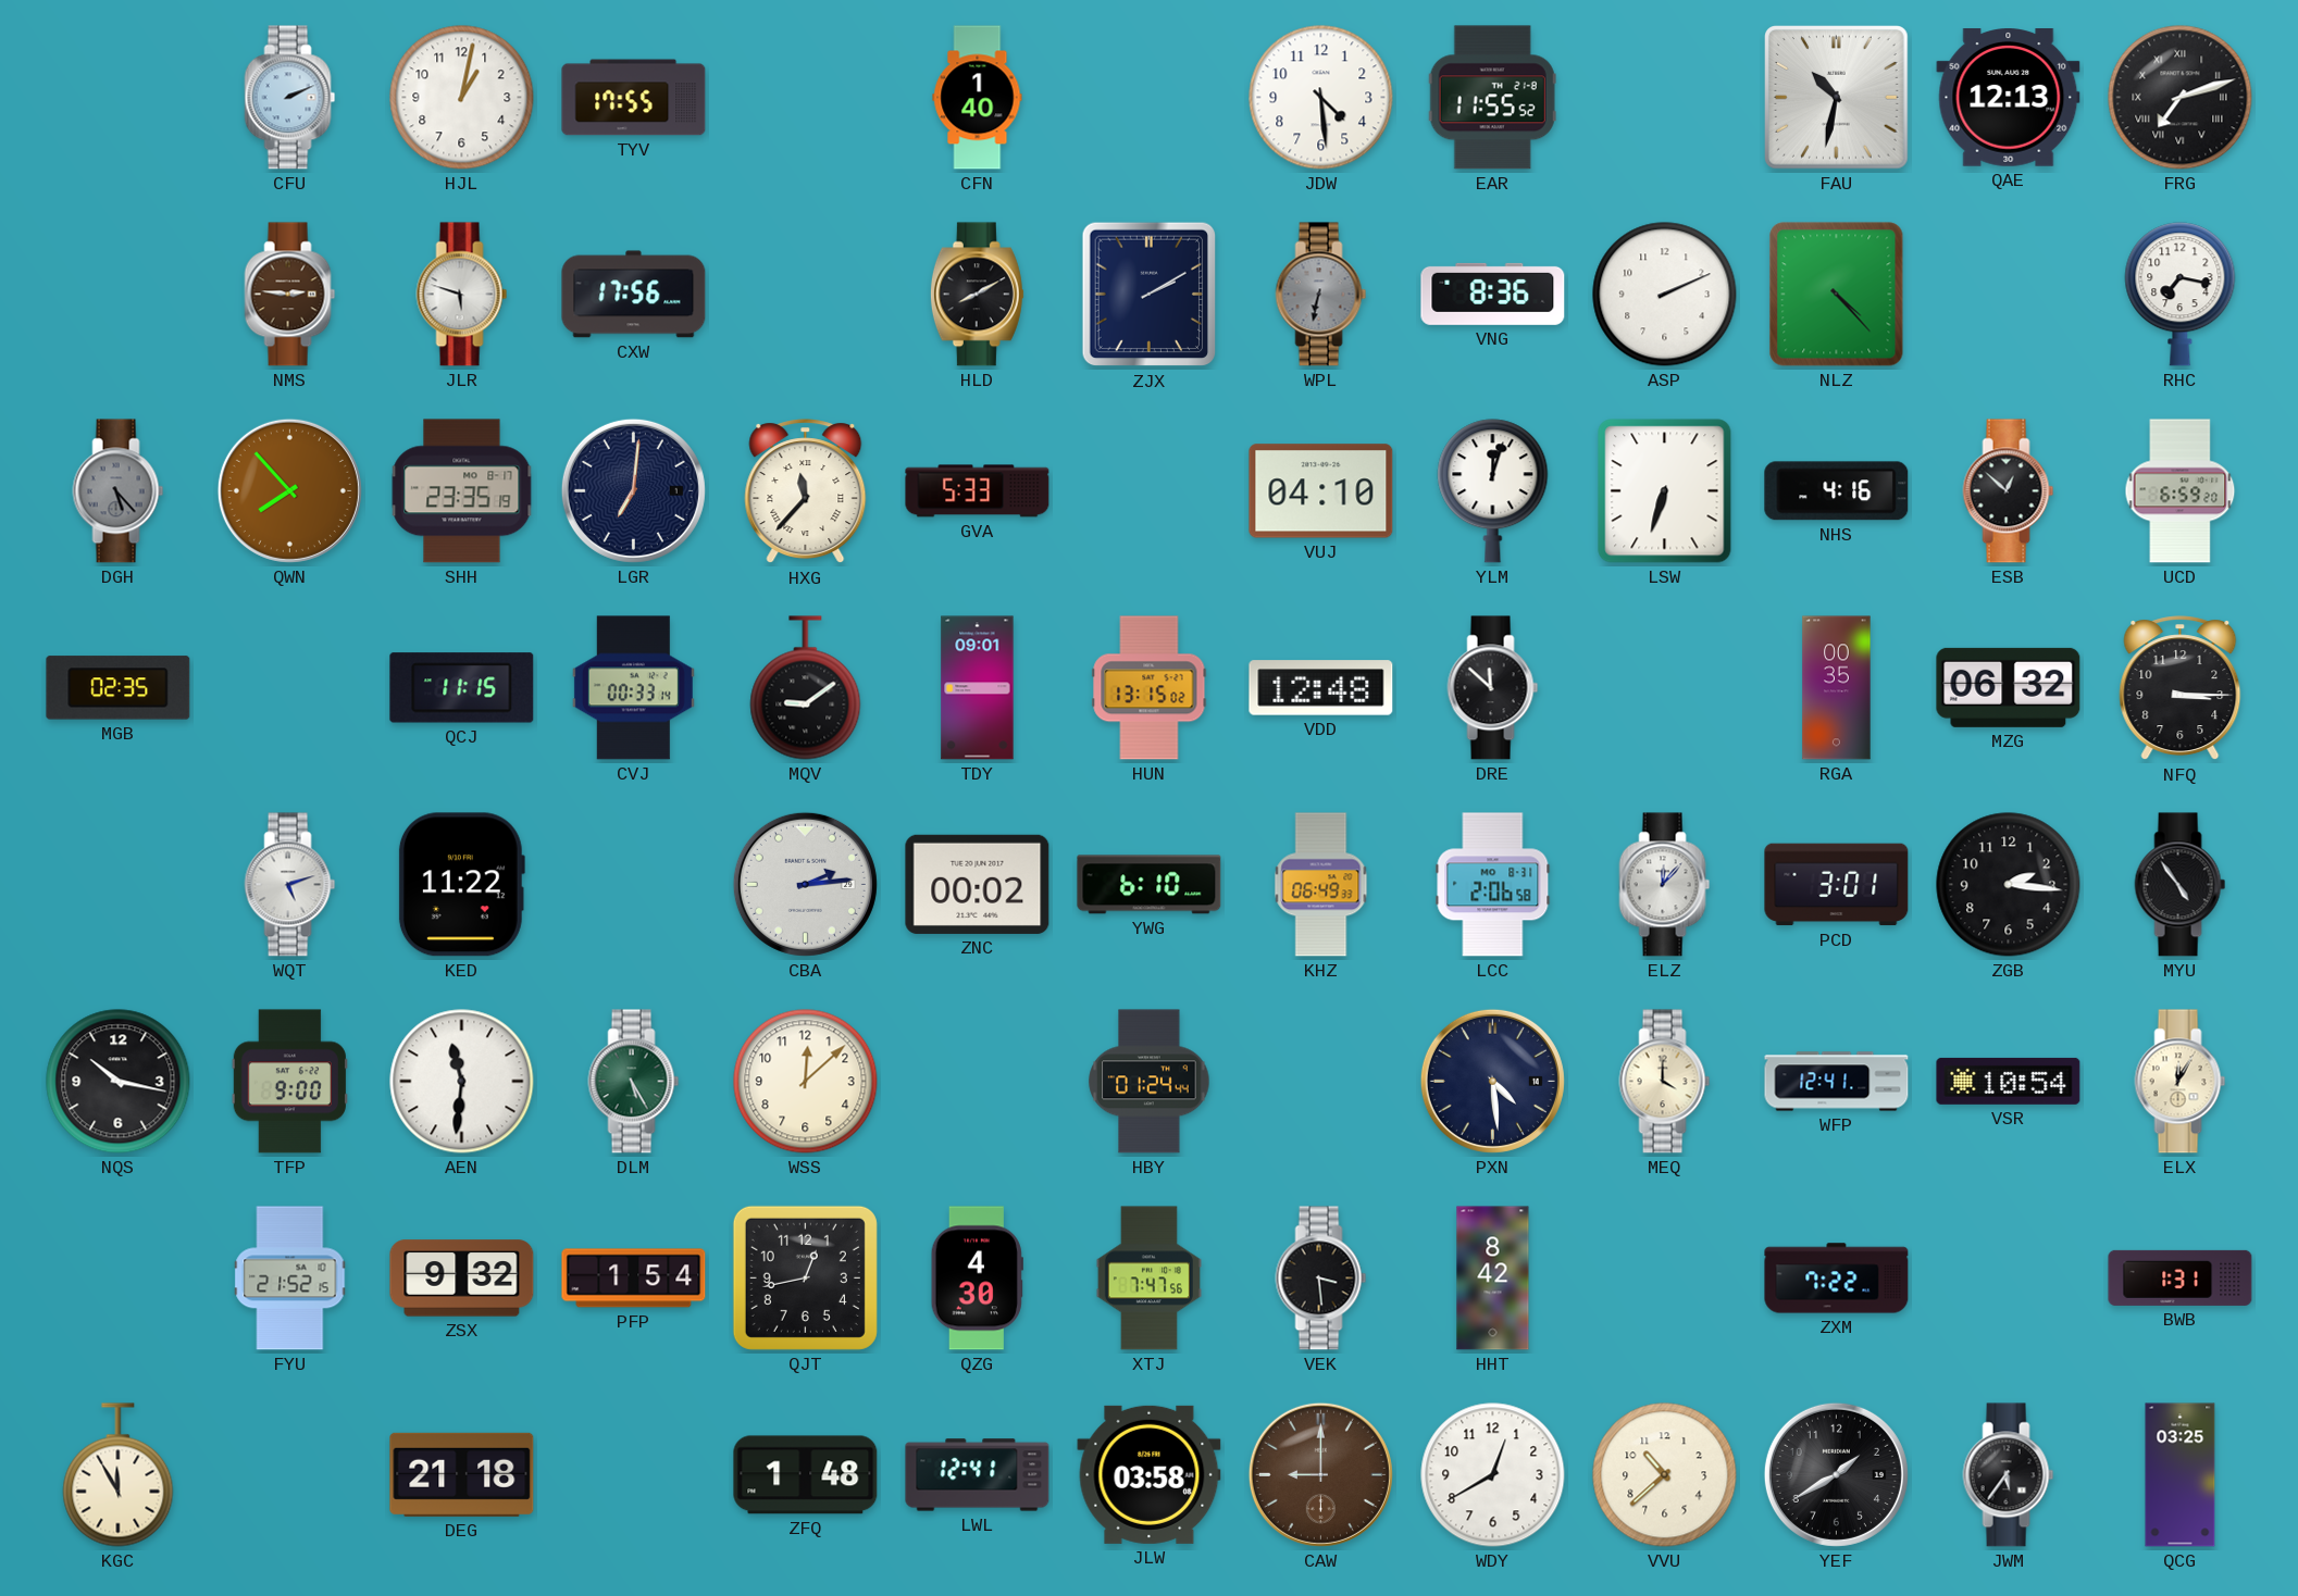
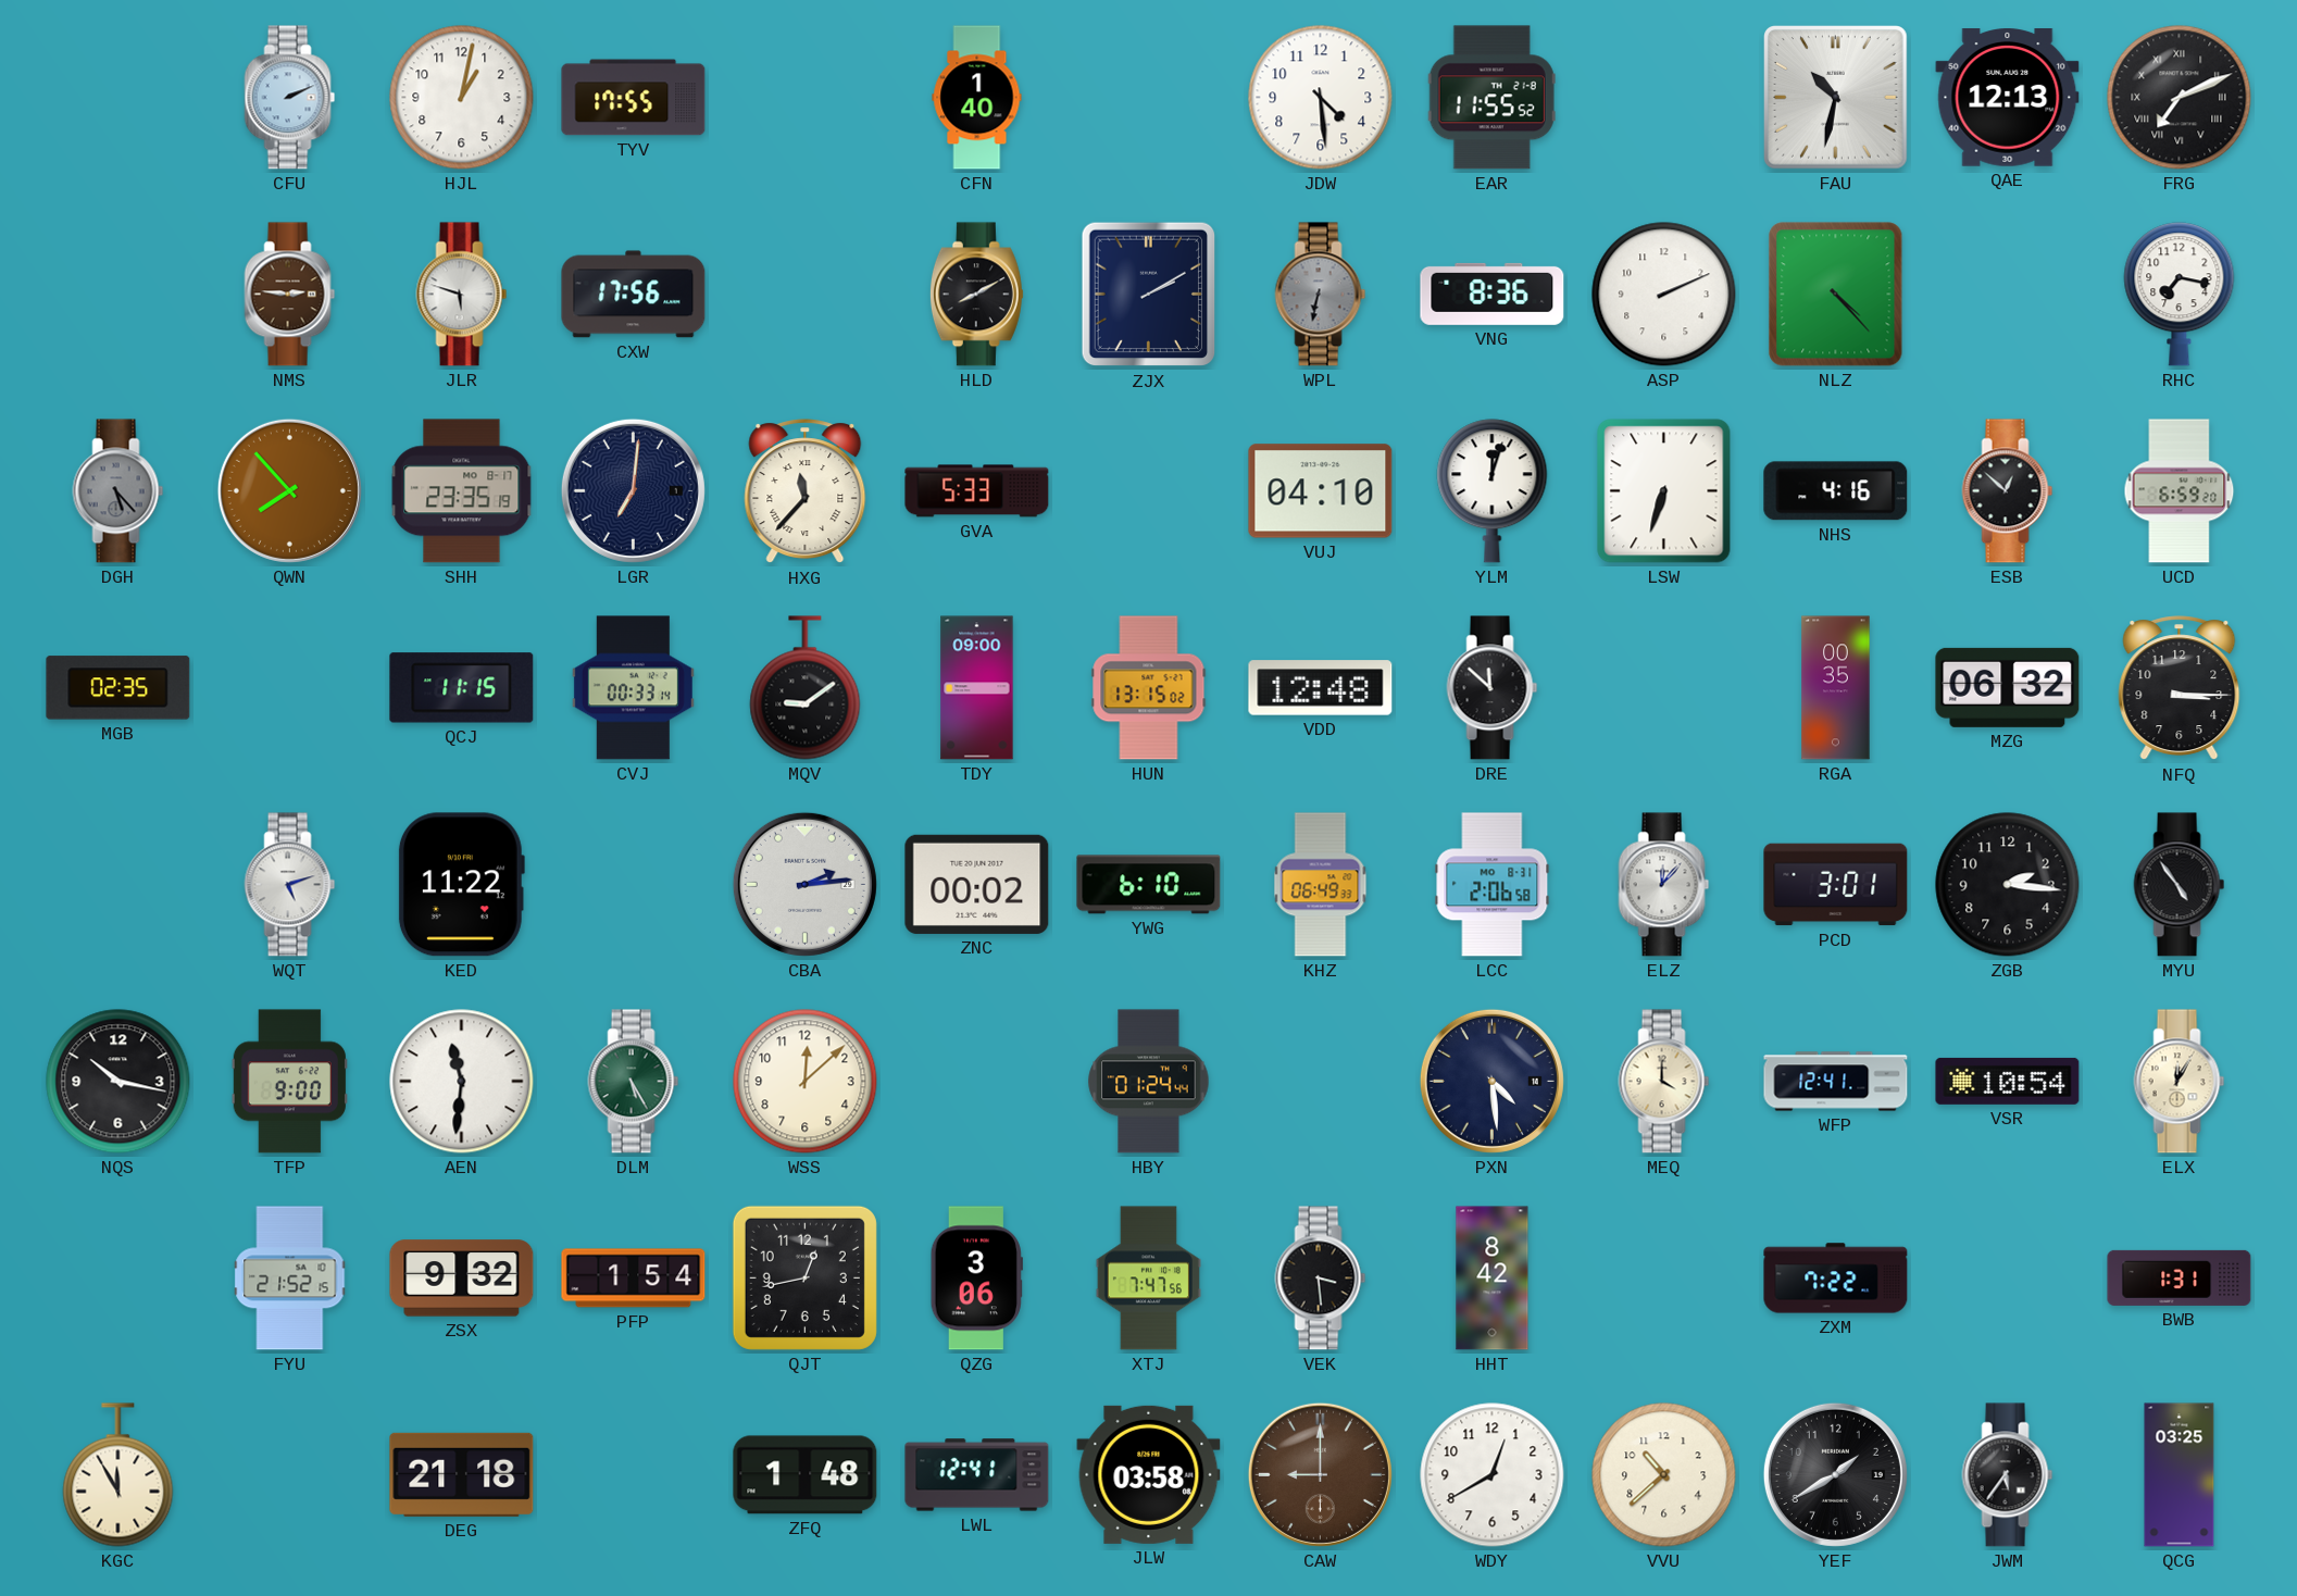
FRG: 7:12 -> 7:11 (2180, 98)
TDY: 09:01 -> 09:00 (977, 688)
QZG: 4:30 -> 3:06 (976, 1279)
